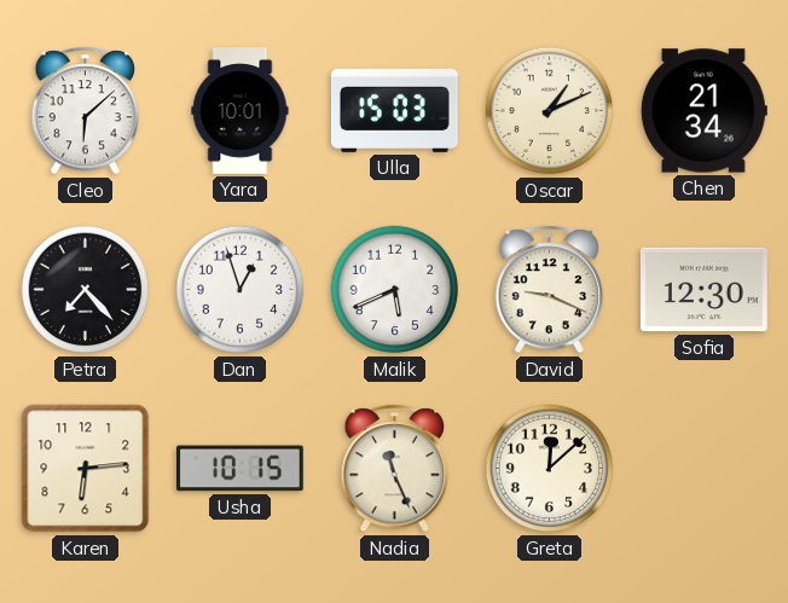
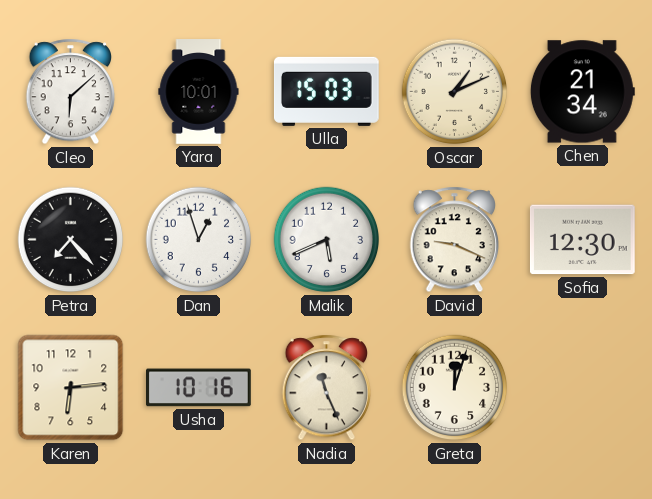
Usha: 10:15 -> 10:16 (199, 388)
Greta: 12:08 -> 12:03 (455, 388)
